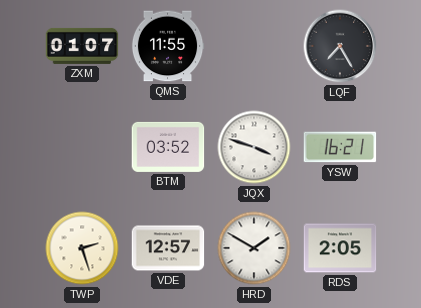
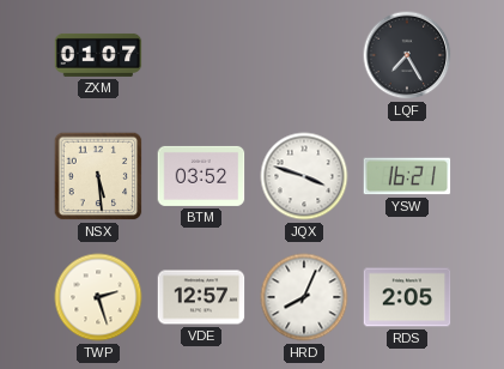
QMS: 11:55 -> none (168, 46)
NSX: none -> 5:29 (98, 176)
HRD: 1:50 -> 8:04 (304, 297)
